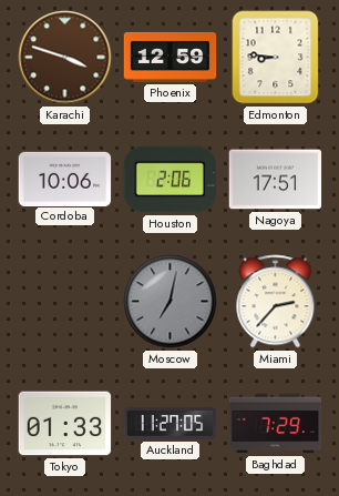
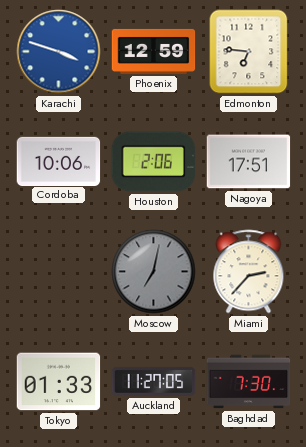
Karachi dial: brown -> blue (59, 52)
Edmonton: 8:46 -> 6:46 (249, 52)
Baghdad: 7:29 -> 7:30 (249, 382)
